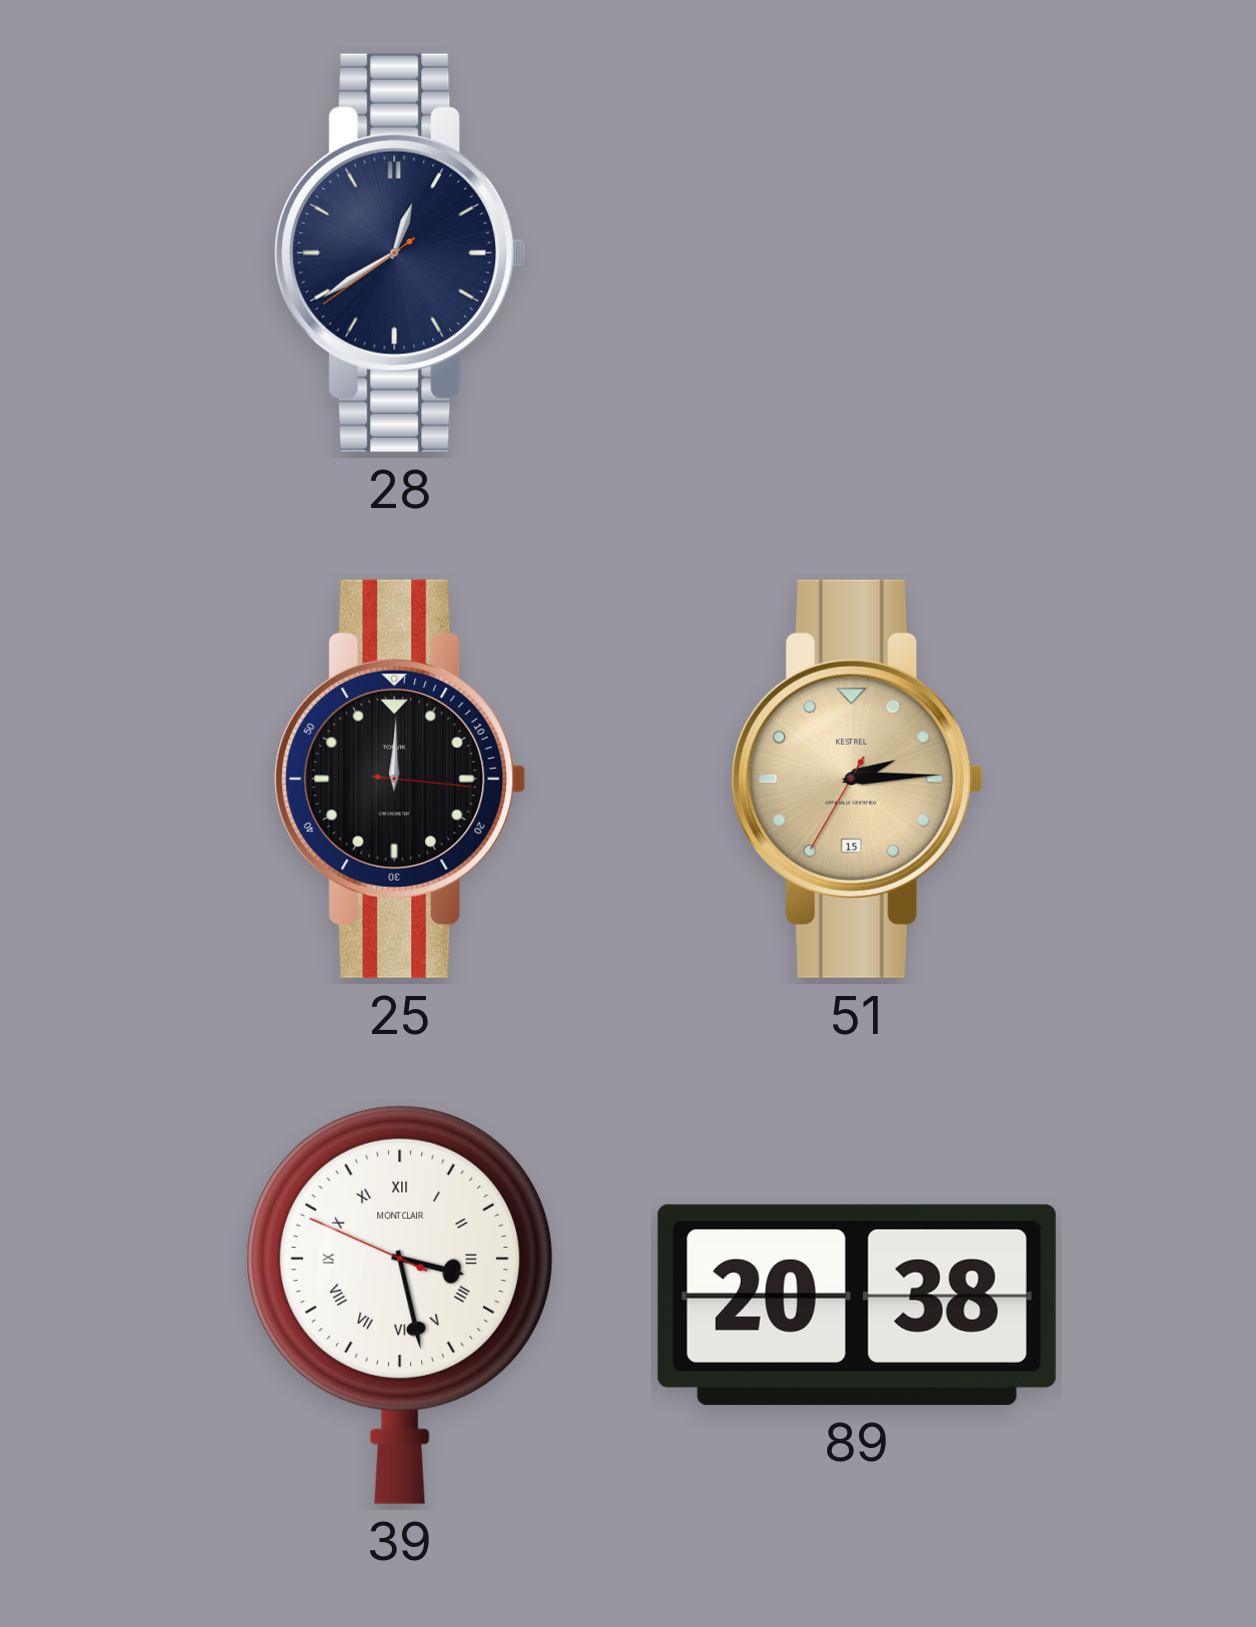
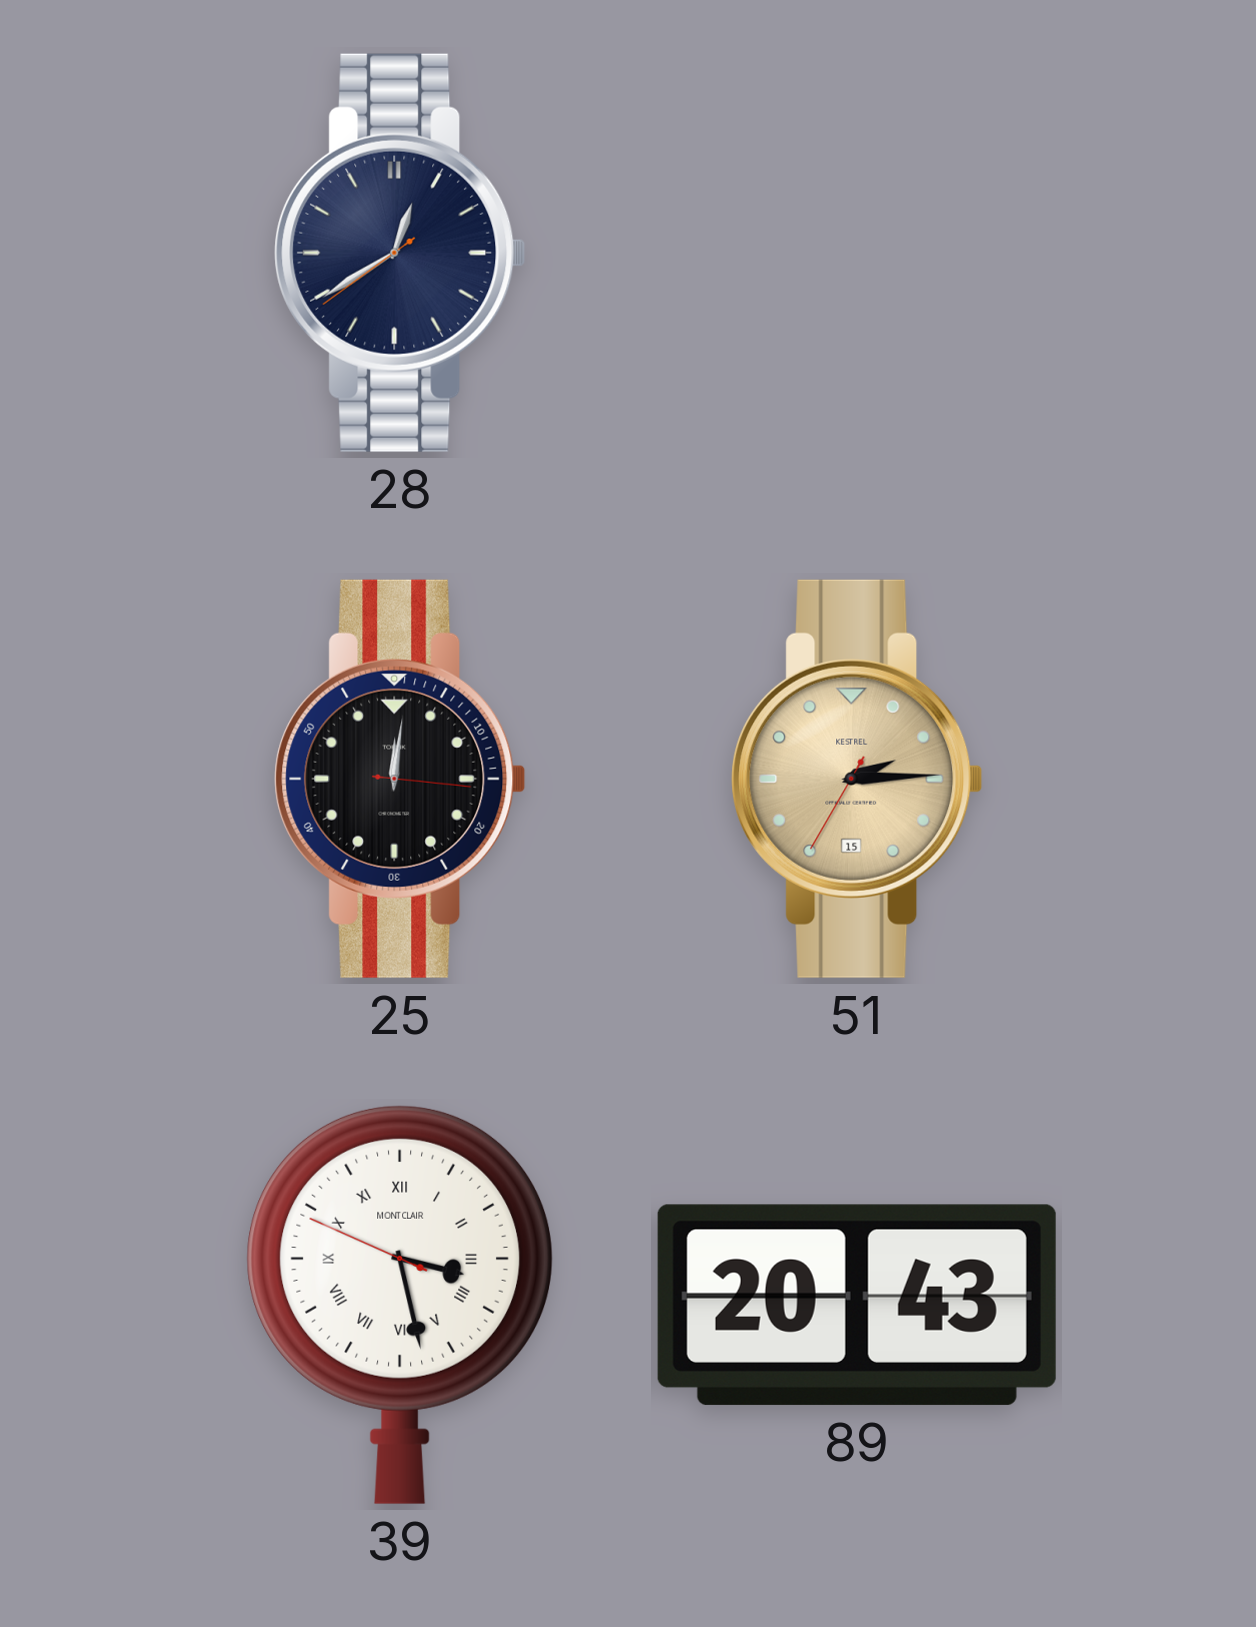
25: 12:00 -> 12:01 (400, 779)
89: 20:38 -> 20:43 (857, 1305)
